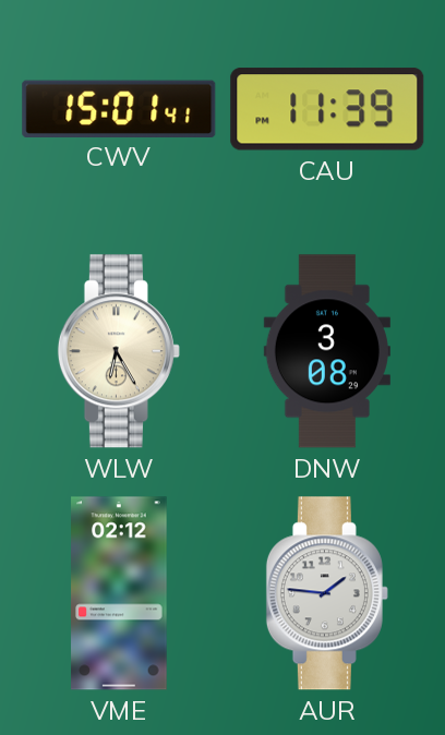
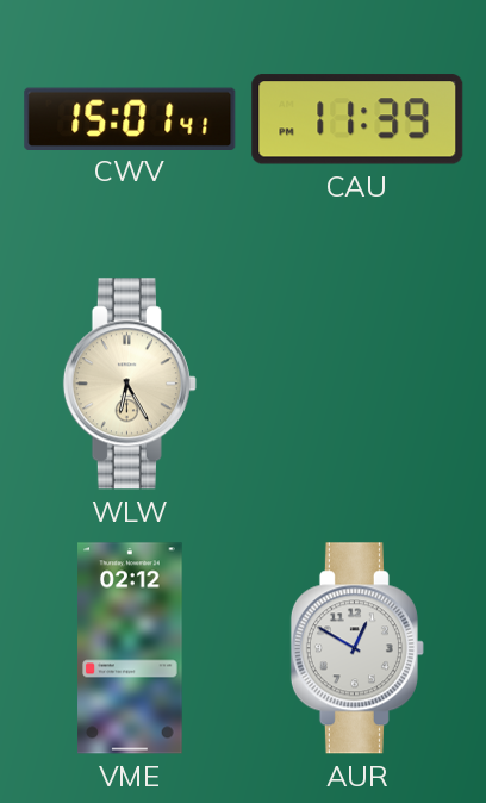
DNW: 3:08 -> none (327, 351)
AUR: 1:46 -> 12:50 (357, 648)
